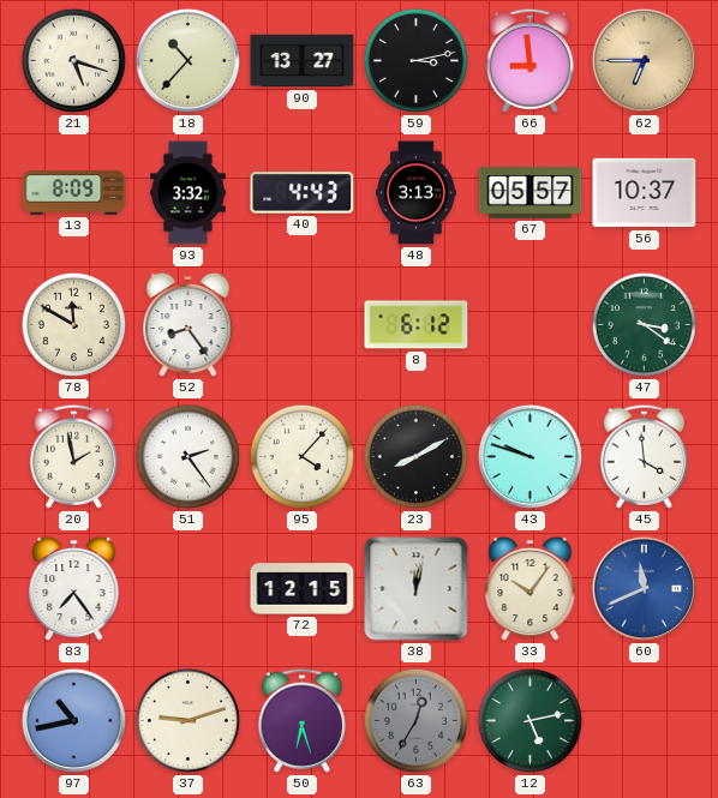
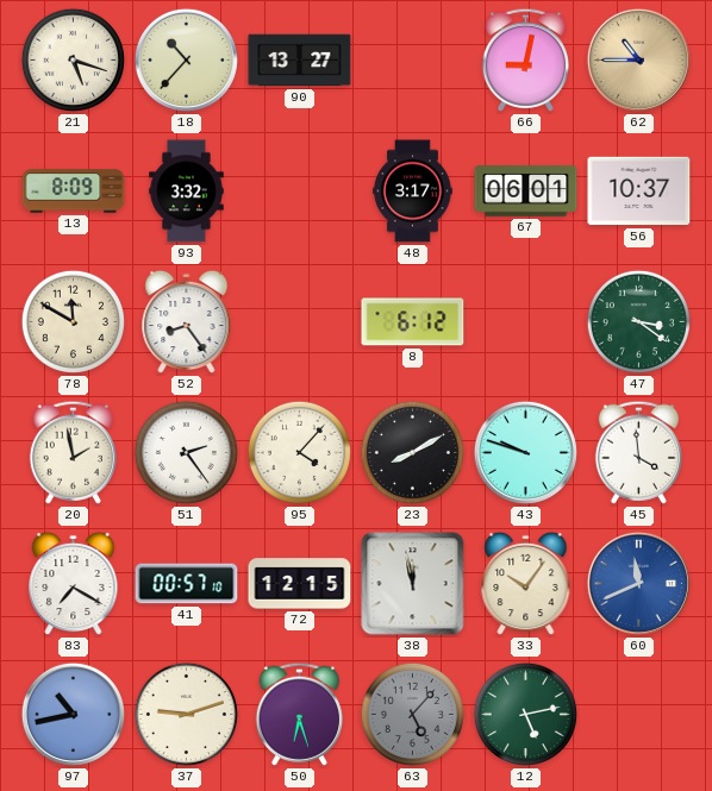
59: 3:13 -> none (415, 60)
66: 8:59 -> 9:02 (525, 59)
62: 6:45 -> 10:45 (638, 59)
40: 4:43 -> none (303, 193)
48: 3:13 -> 3:17 (413, 192)
67: 05:57 -> 06:01 (526, 192)
83: 7:24 -> 7:20 (74, 584)
41: none -> 00:57 (187, 584)
38: 12:02 -> 11:58 (413, 584)
63: 12:35 -> 5:07 (412, 714)
